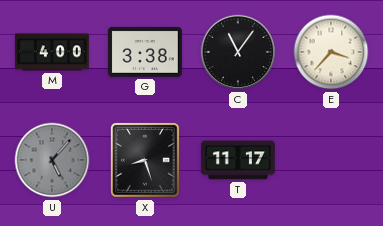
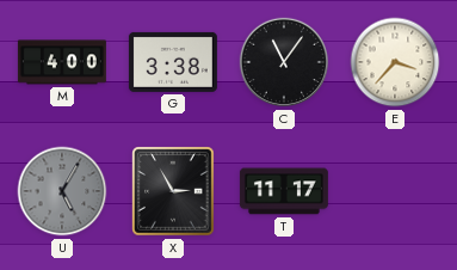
U: 5:07 -> 5:05 (62, 191)
X: 8:27 -> 2:55 (173, 191)
